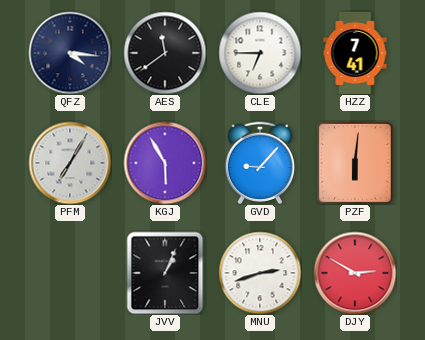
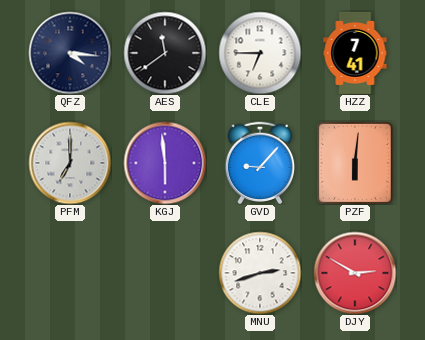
PFM: 7:05 -> 7:00 (70, 163)
KGJ: 5:55 -> 5:59 (165, 163)
JVV: 1:04 -> none (165, 273)
